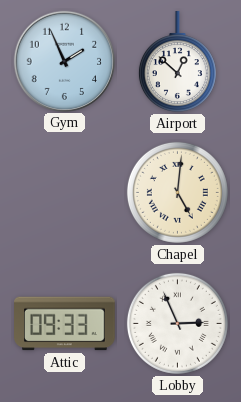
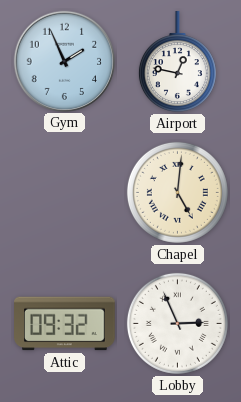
Airport: 12:52 -> 12:47 (177, 62)
Attic: 09:33 -> 09:32 (65, 324)
